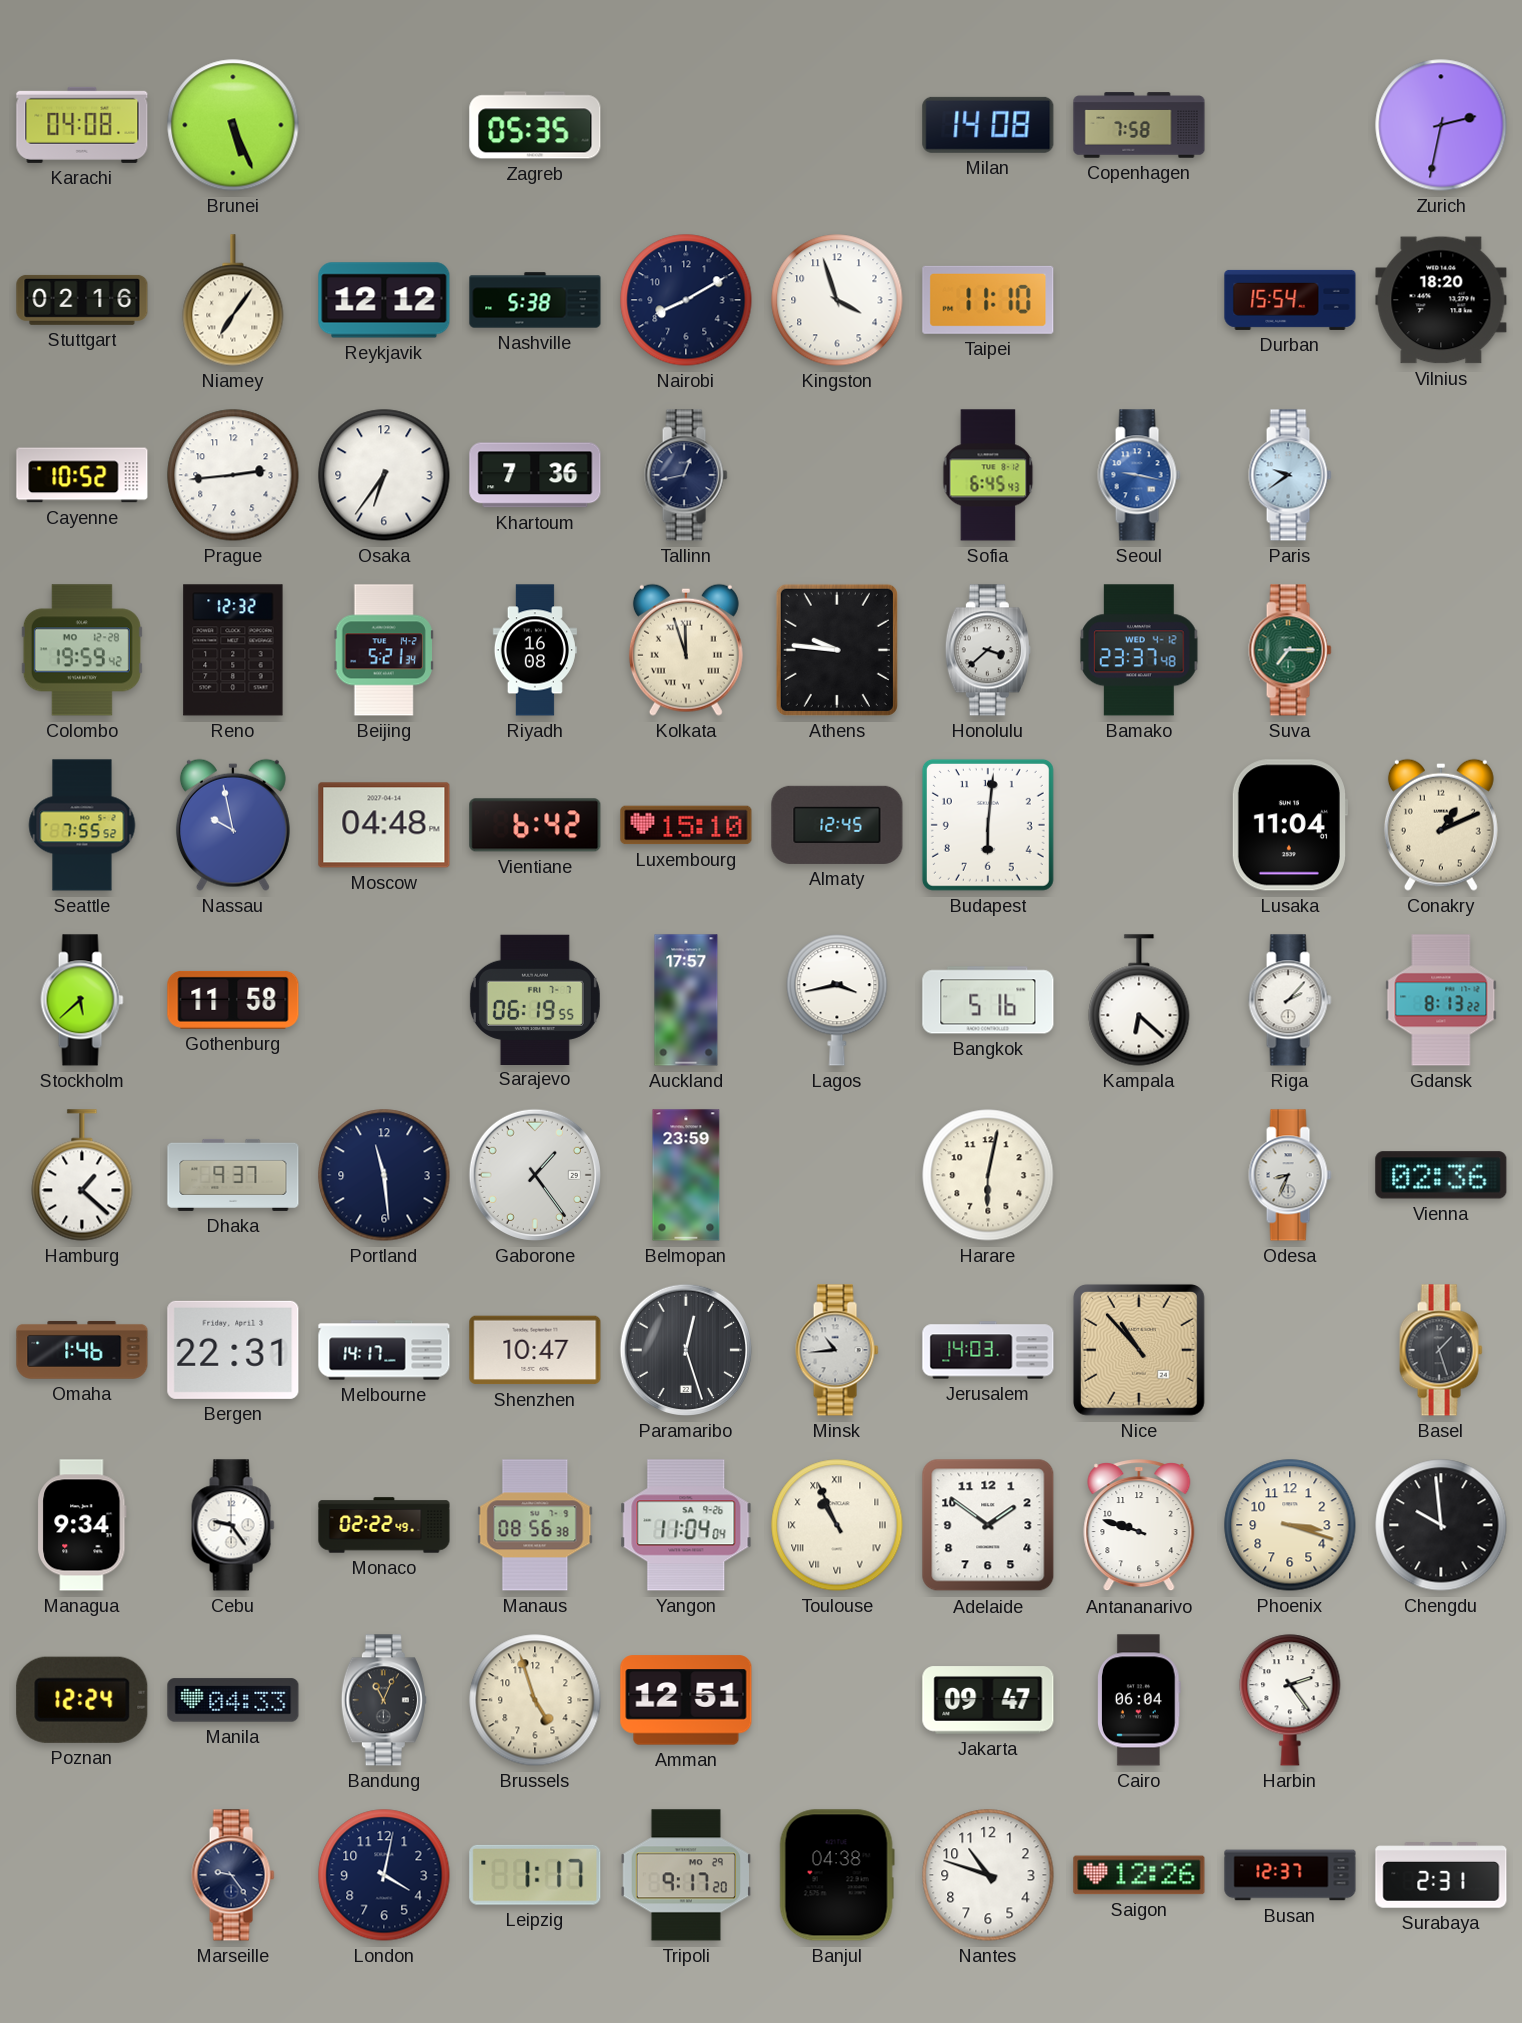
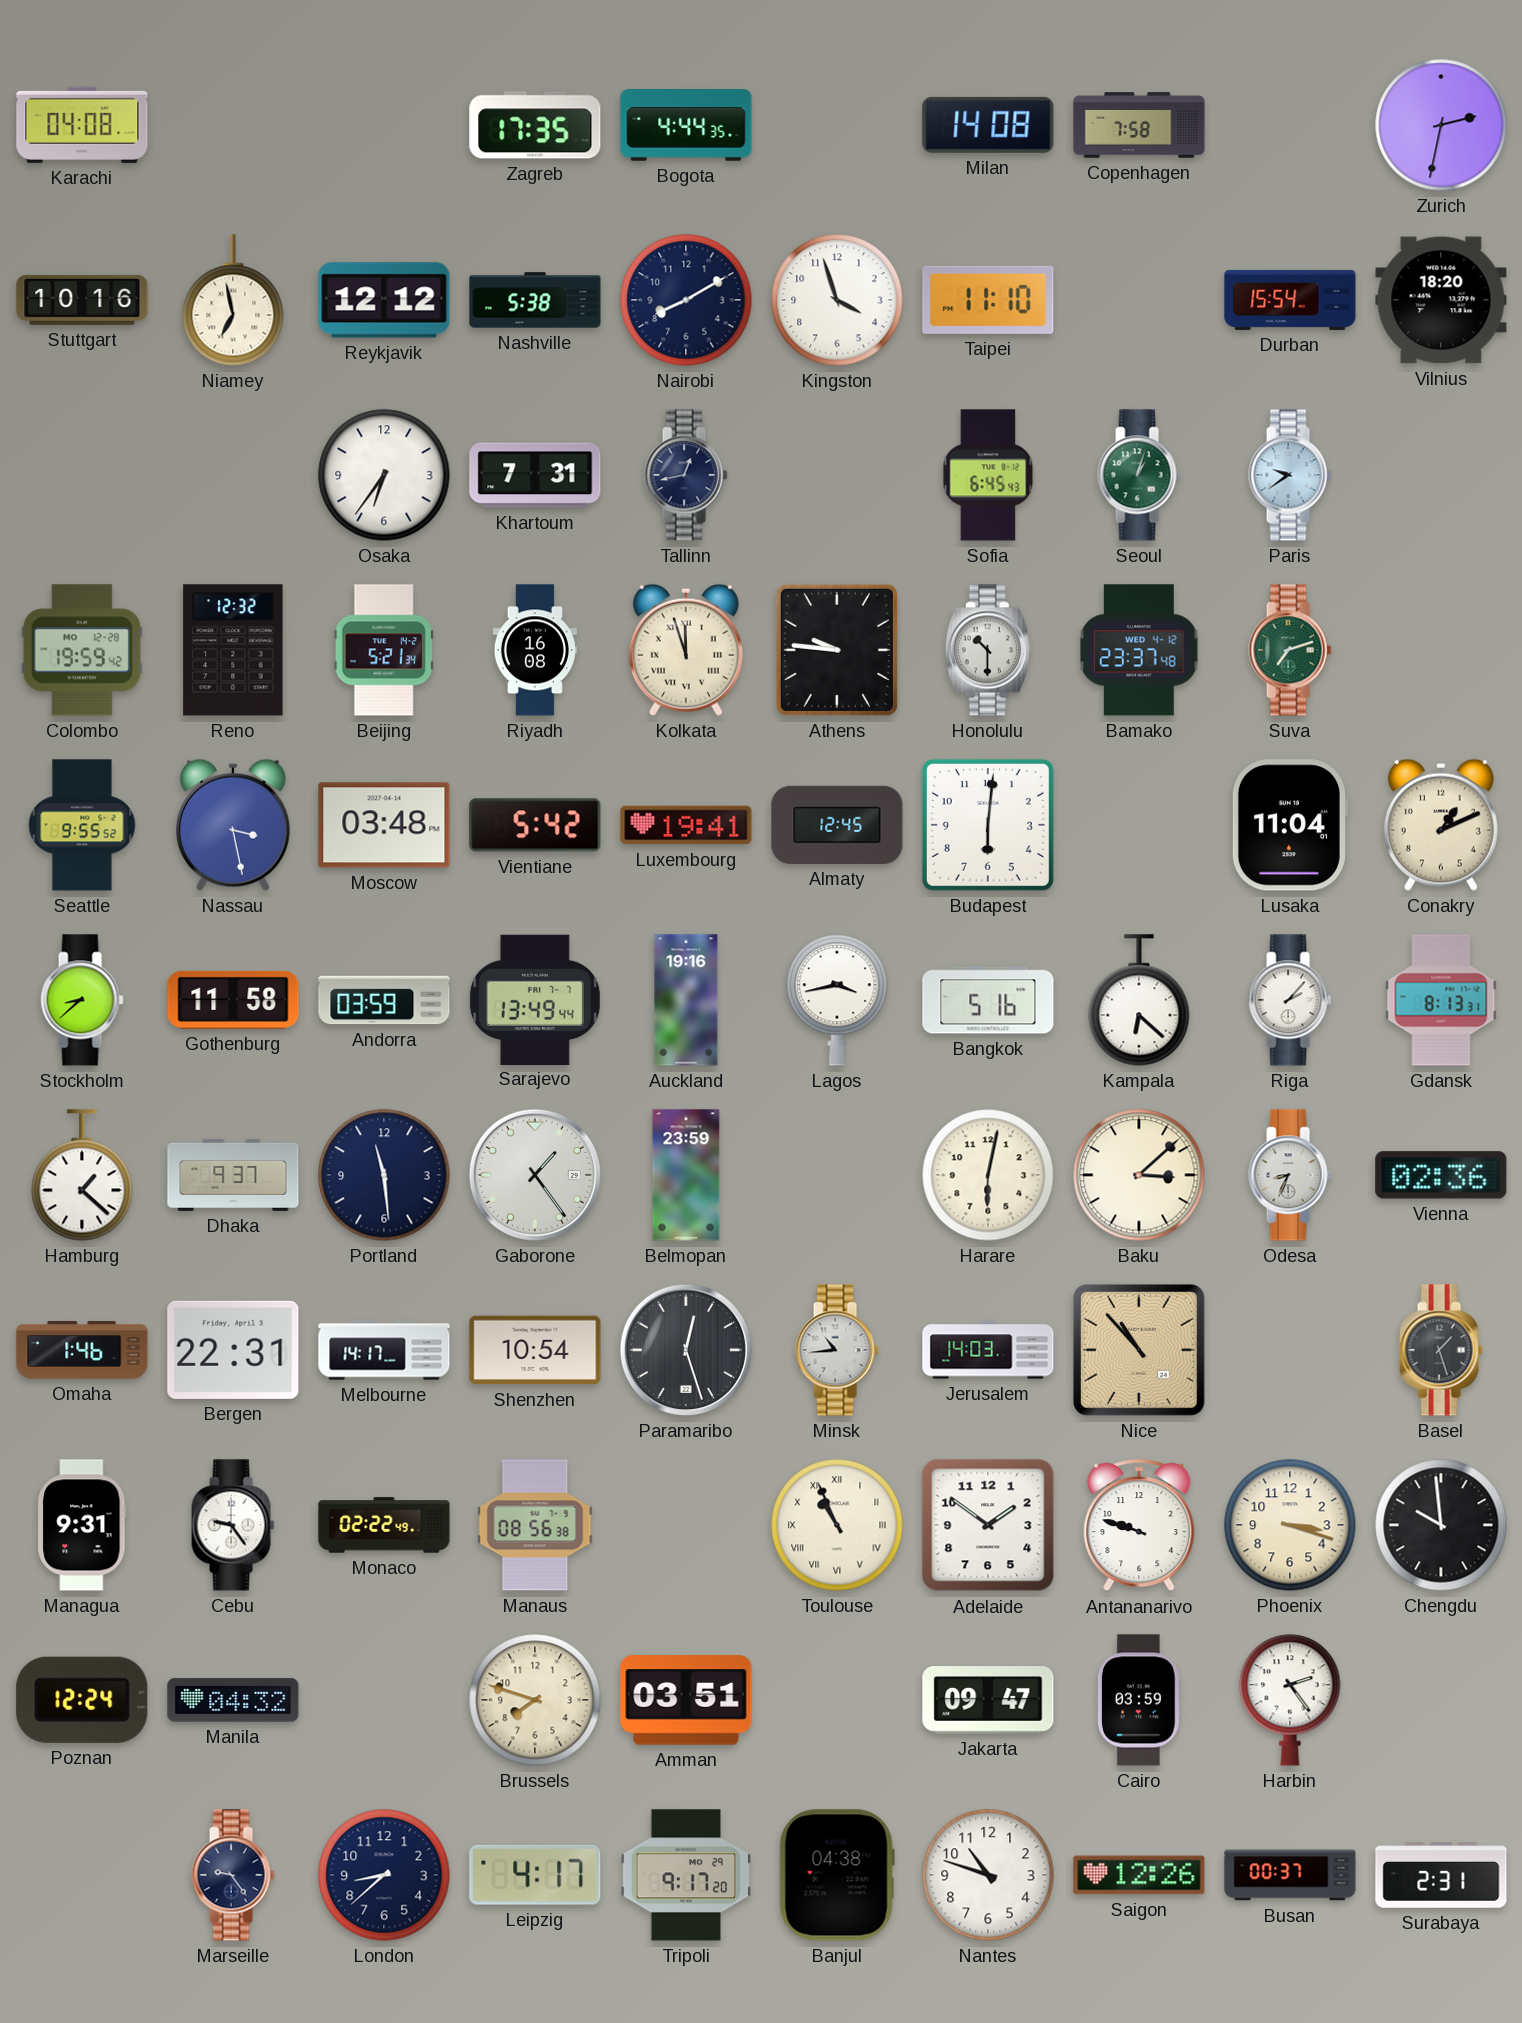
Brunei: 5:26 -> none (233, 125)
Zagreb: 05:35 -> 17:35 (535, 125)
Bogota: none -> 4:44 (686, 125)
Stuttgart: 02:16 -> 10:16 (82, 300)
Niamey: 7:06 -> 6:58 (233, 300)
Cayenne: 10:52 -> none (82, 475)
Prague: 2:44 -> none (233, 475)
Khartoum: 7:36 -> 7:31 (535, 475)
Seoul: 9:17 -> 1:03 (1139, 475)
Seoul dial: blue -> green (1139, 475)
Honolulu: 3:38 -> 10:30 (988, 650)
Suva: 7:15 -> 7:12 (1290, 650)
Seattle: 7:55 -> 9:55 (82, 825)
Nassau: 9:58 -> 3:28 (233, 825)
Moscow: 04:48 -> 03:48 (384, 825)
Vientiane: 6:42 -> 5:42 (535, 825)
Luxembourg: 15:10 -> 19:41 (686, 825)
Stockholm: 5:38 -> 8:38 (82, 1000)
Andorra: none -> 03:59 (384, 1000)
Sarajevo: 06:19 -> 13:49 (535, 999)
Auckland: 17:57 -> 19:16 (686, 1000)
Gdansk: 8:13:22 -> 8:13:31 (1441, 1000)
Baku: none -> 3:08 (1139, 1175)
Shenzhen: 10:47 -> 10:54 (535, 1350)
Managua: 9:34 -> 9:31 (82, 1525)
Yangon: 11:04 -> none (686, 1525)
Manila: 04:33 -> 04:32 (233, 1700)
Bandung: 11:04 -> none (384, 1700)
Brussels: 4:57 -> 7:48 (535, 1700)
Amman: 12:51 -> 03:51 (686, 1700)
Cairo: 06:04 -> 03:59 (1140, 1700)
London: 4:02 -> 8:38 (384, 1875)
Leipzig: 1:17 -> 4:17 (535, 1875)
Busan: 12:37 -> 00:37 (1290, 1875)
